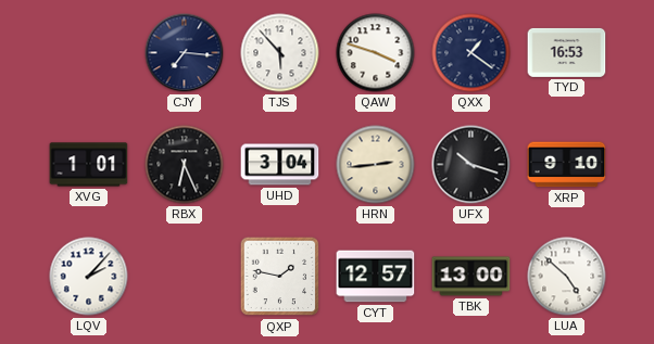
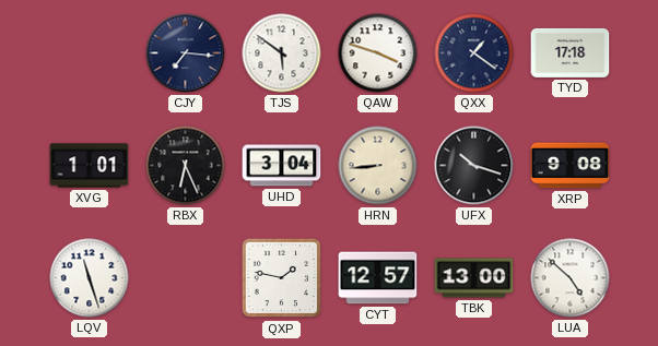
TJS: 5:53 -> 5:51 (282, 53)
TYD: 16:53 -> 17:18 (571, 52)
HRN: 2:44 -> 8:44 (378, 166)
XRP: 9:10 -> 9:08 (571, 166)
LQV: 2:07 -> 11:27 (90, 278)
